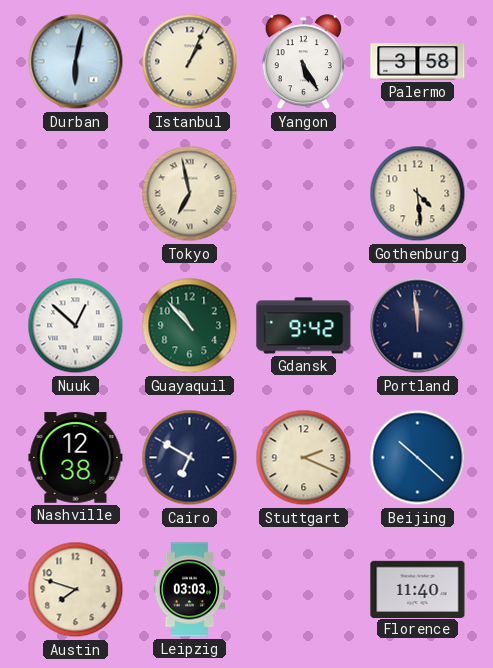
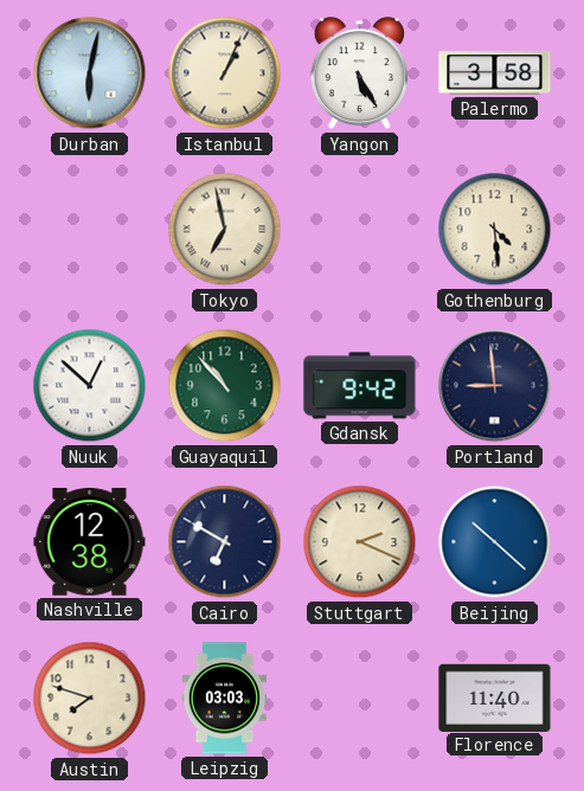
Portland: 11:59 -> 8:59 (495, 386)
